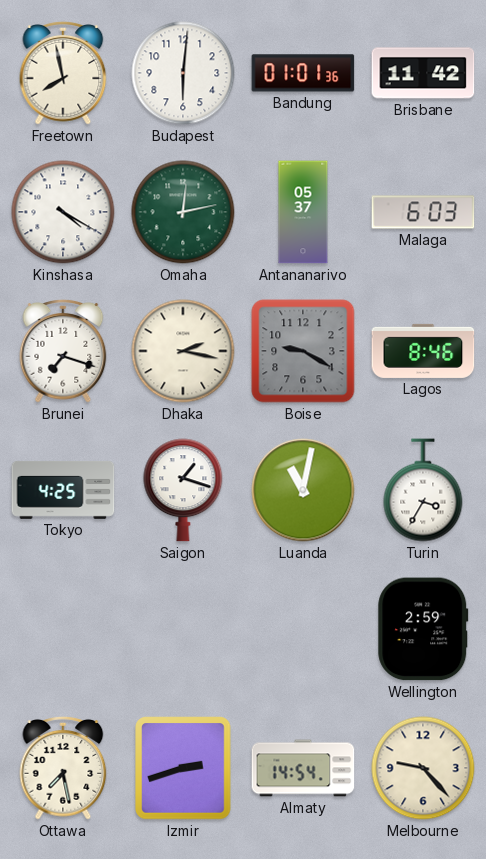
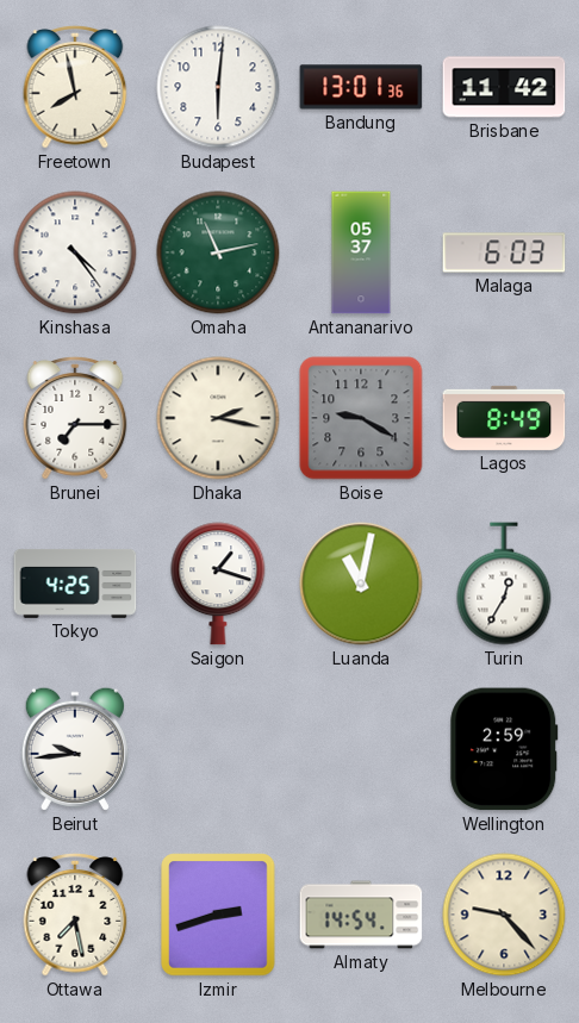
Bandung: 01:01 -> 13:01 (361, 87)
Kinshasa: 4:20 -> 4:24 (75, 252)
Omaha: 12:13 -> 11:13 (218, 252)
Brunei: 7:18 -> 7:15 (75, 419)
Lagos: 8:46 -> 8:49 (504, 418)
Turin: 3:35 -> 12:35 (504, 584)
Beirut: none -> 9:44 (75, 749)
